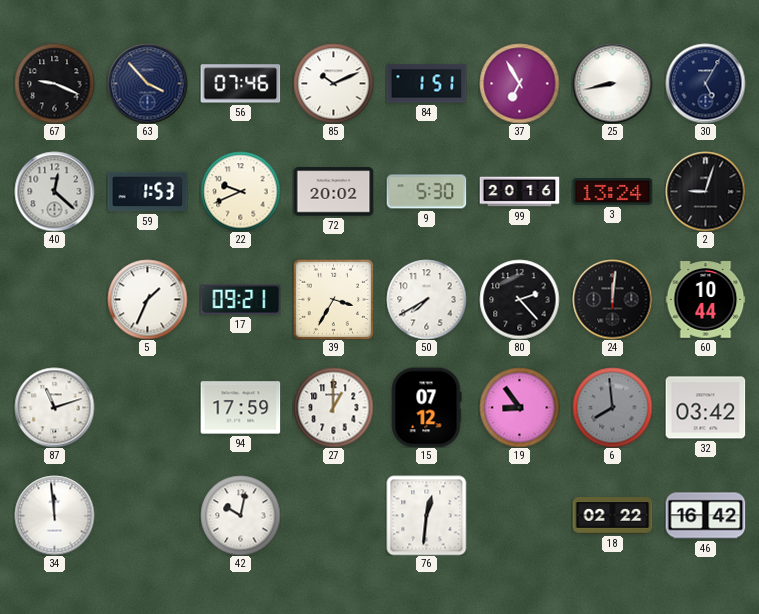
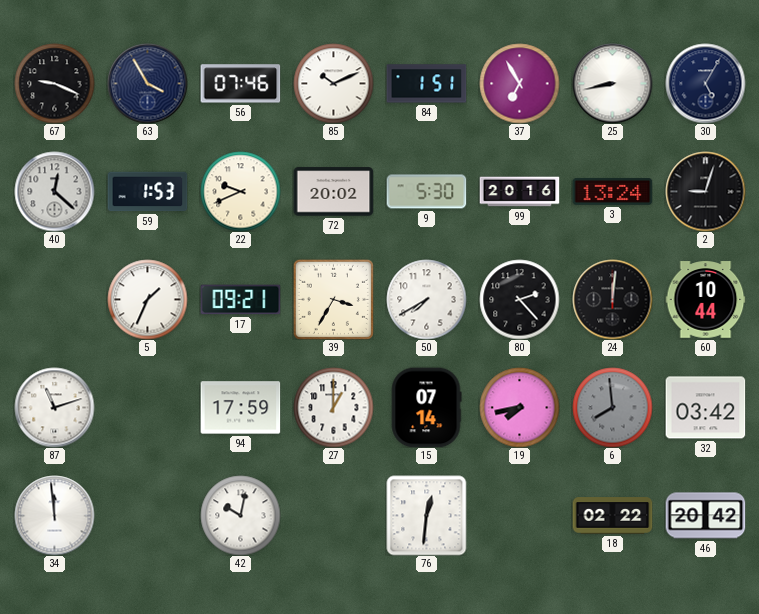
63: 3:53 -> 3:55 (147, 83)
15: 07:12 -> 07:14 (426, 407)
19: 8:54 -> 7:43 (519, 407)
46: 16:42 -> 20:42 (705, 516)
